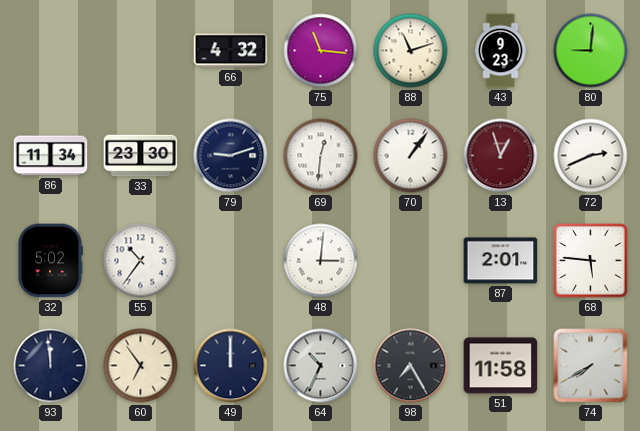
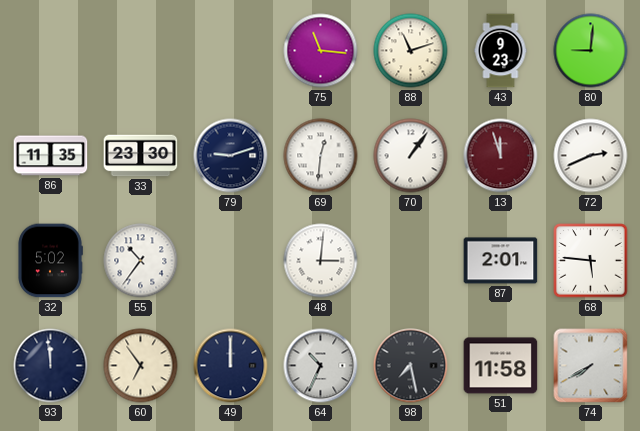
66: 4:32 -> none (231, 51)
86: 11:34 -> 11:35 (51, 156)
13: 12:57 -> 11:57 (501, 156)
98: 7:25 -> 7:28 (411, 366)
